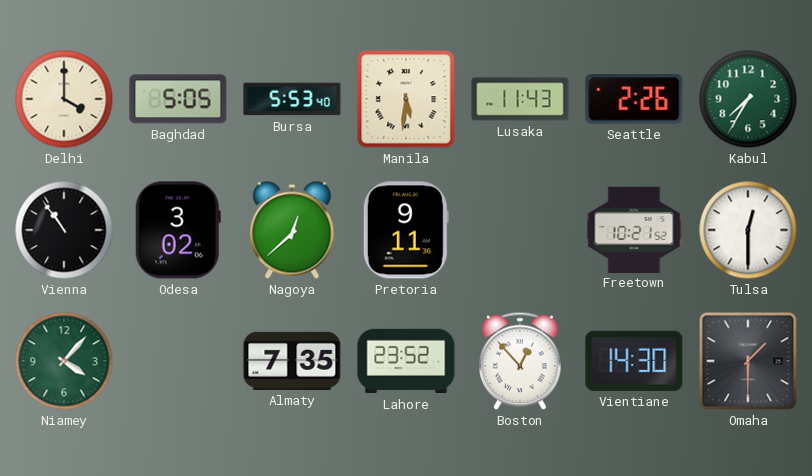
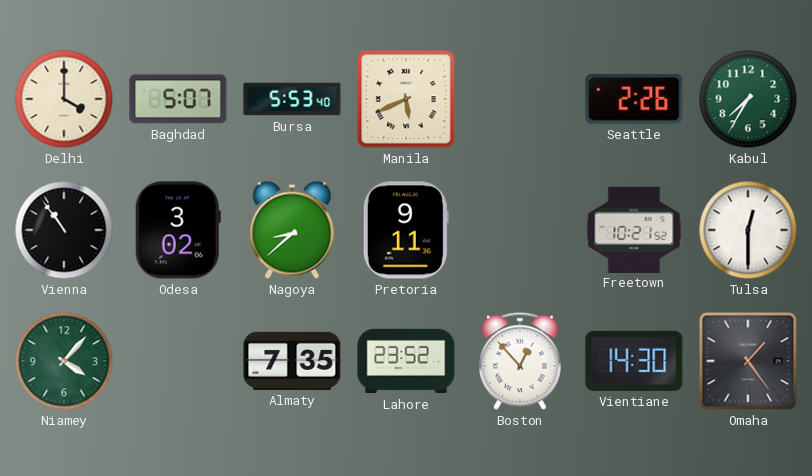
Baghdad: 5:05 -> 5:07 (178, 99)
Manila: 5:31 -> 5:41 (406, 99)
Lusaka: 11:43 -> none (520, 99)
Nagoya: 12:38 -> 8:38 (292, 230)
Omaha: 1:30 -> 1:24 (748, 361)
